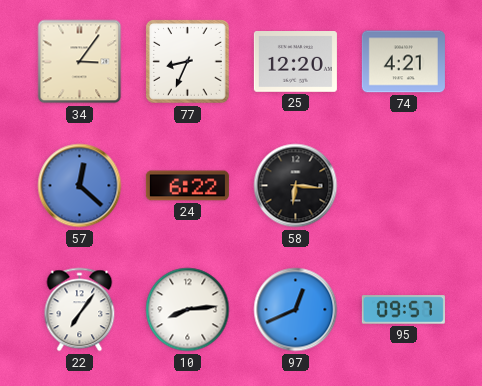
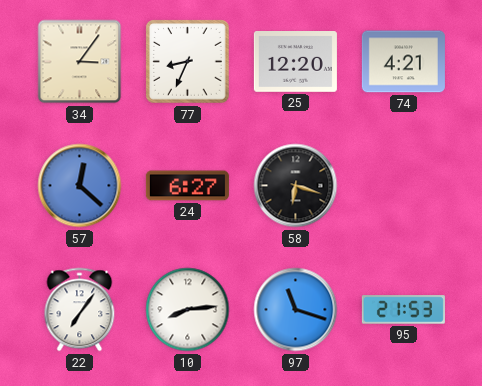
24: 6:22 -> 6:27 (187, 186)
58: 6:16 -> 6:18 (296, 186)
97: 12:41 -> 11:18 (296, 310)
95: 09:57 -> 21:53 (403, 310)
